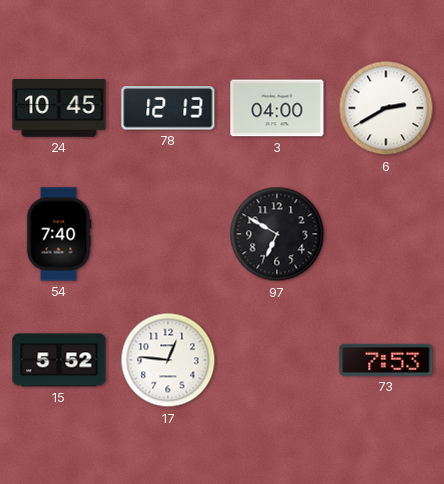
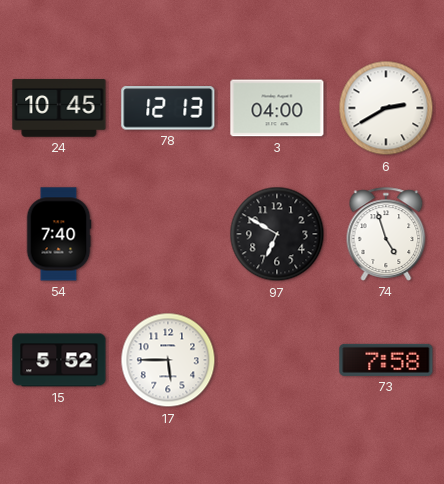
74: none -> 4:57 (386, 234)
17: 12:46 -> 5:45 (168, 360)
73: 7:53 -> 7:58 (386, 360)
